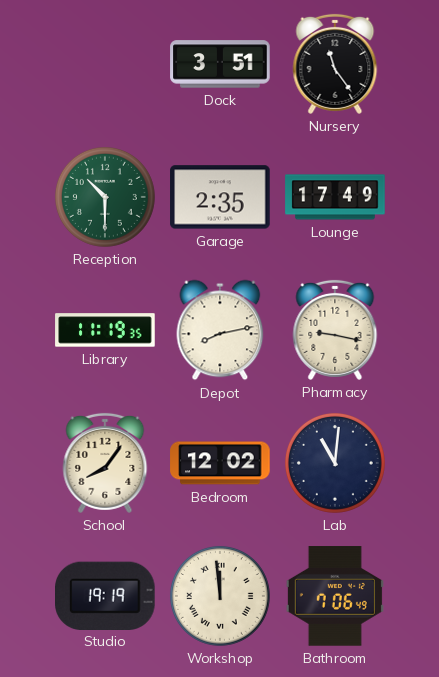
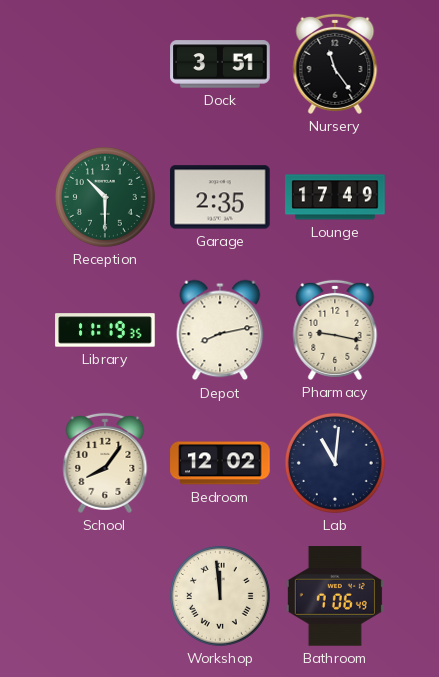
Studio: 19:19 -> none (106, 595)
